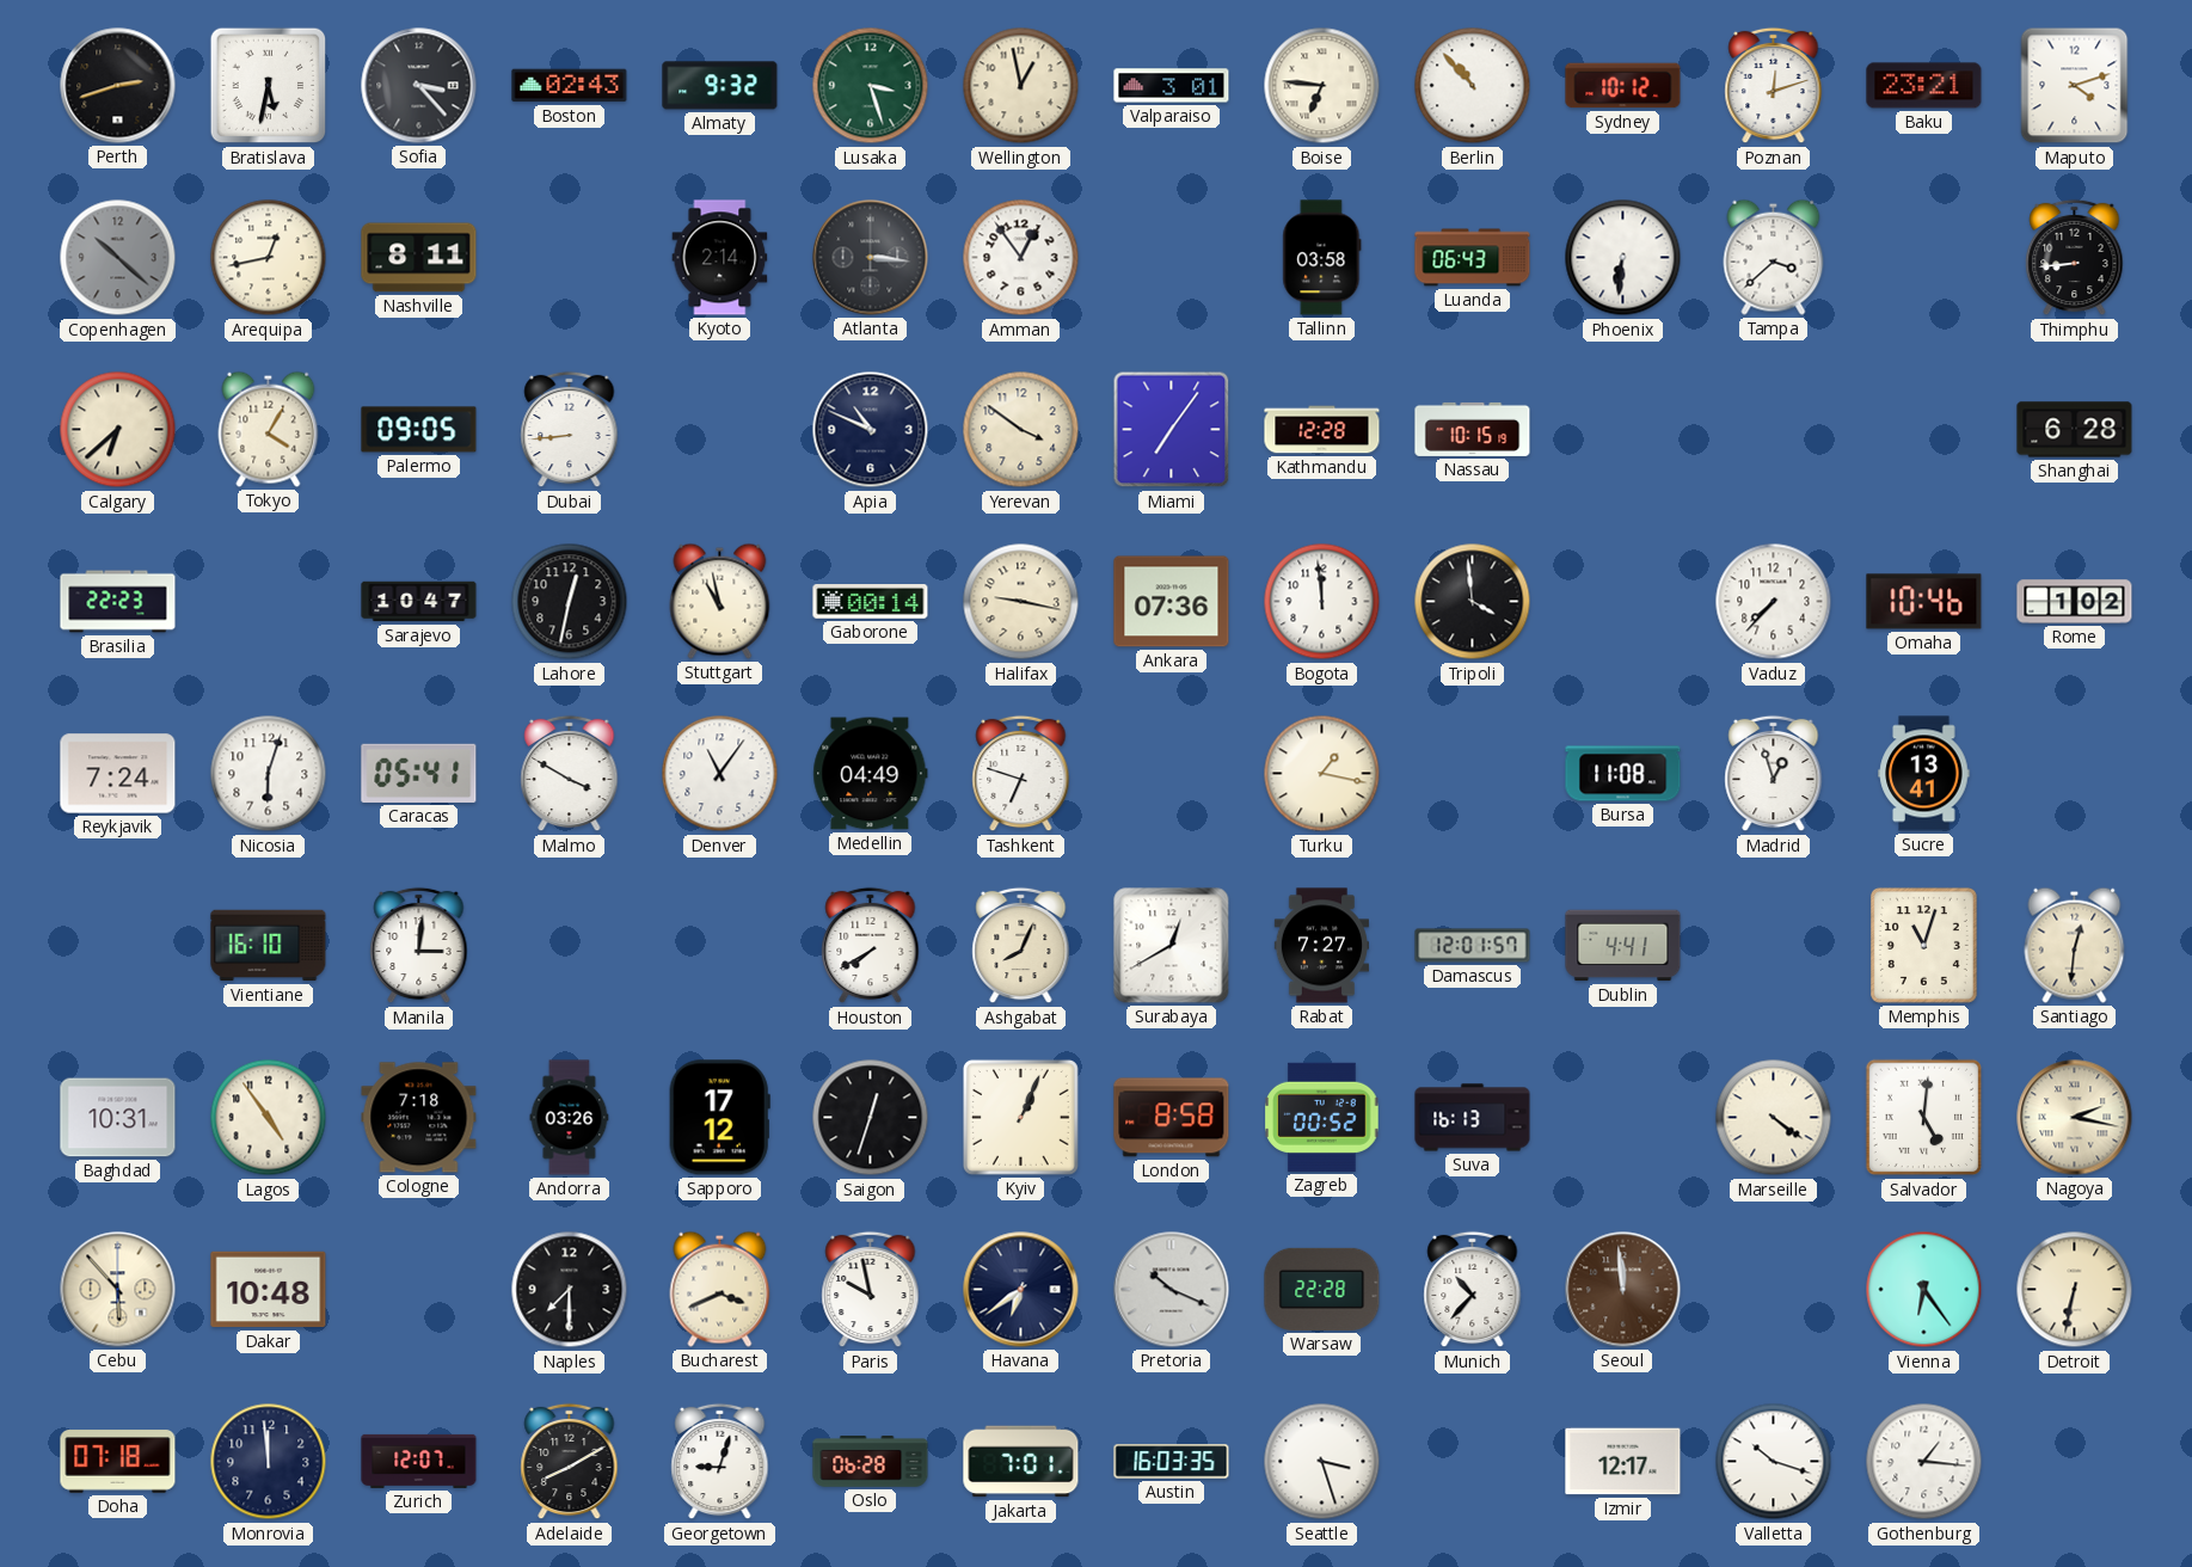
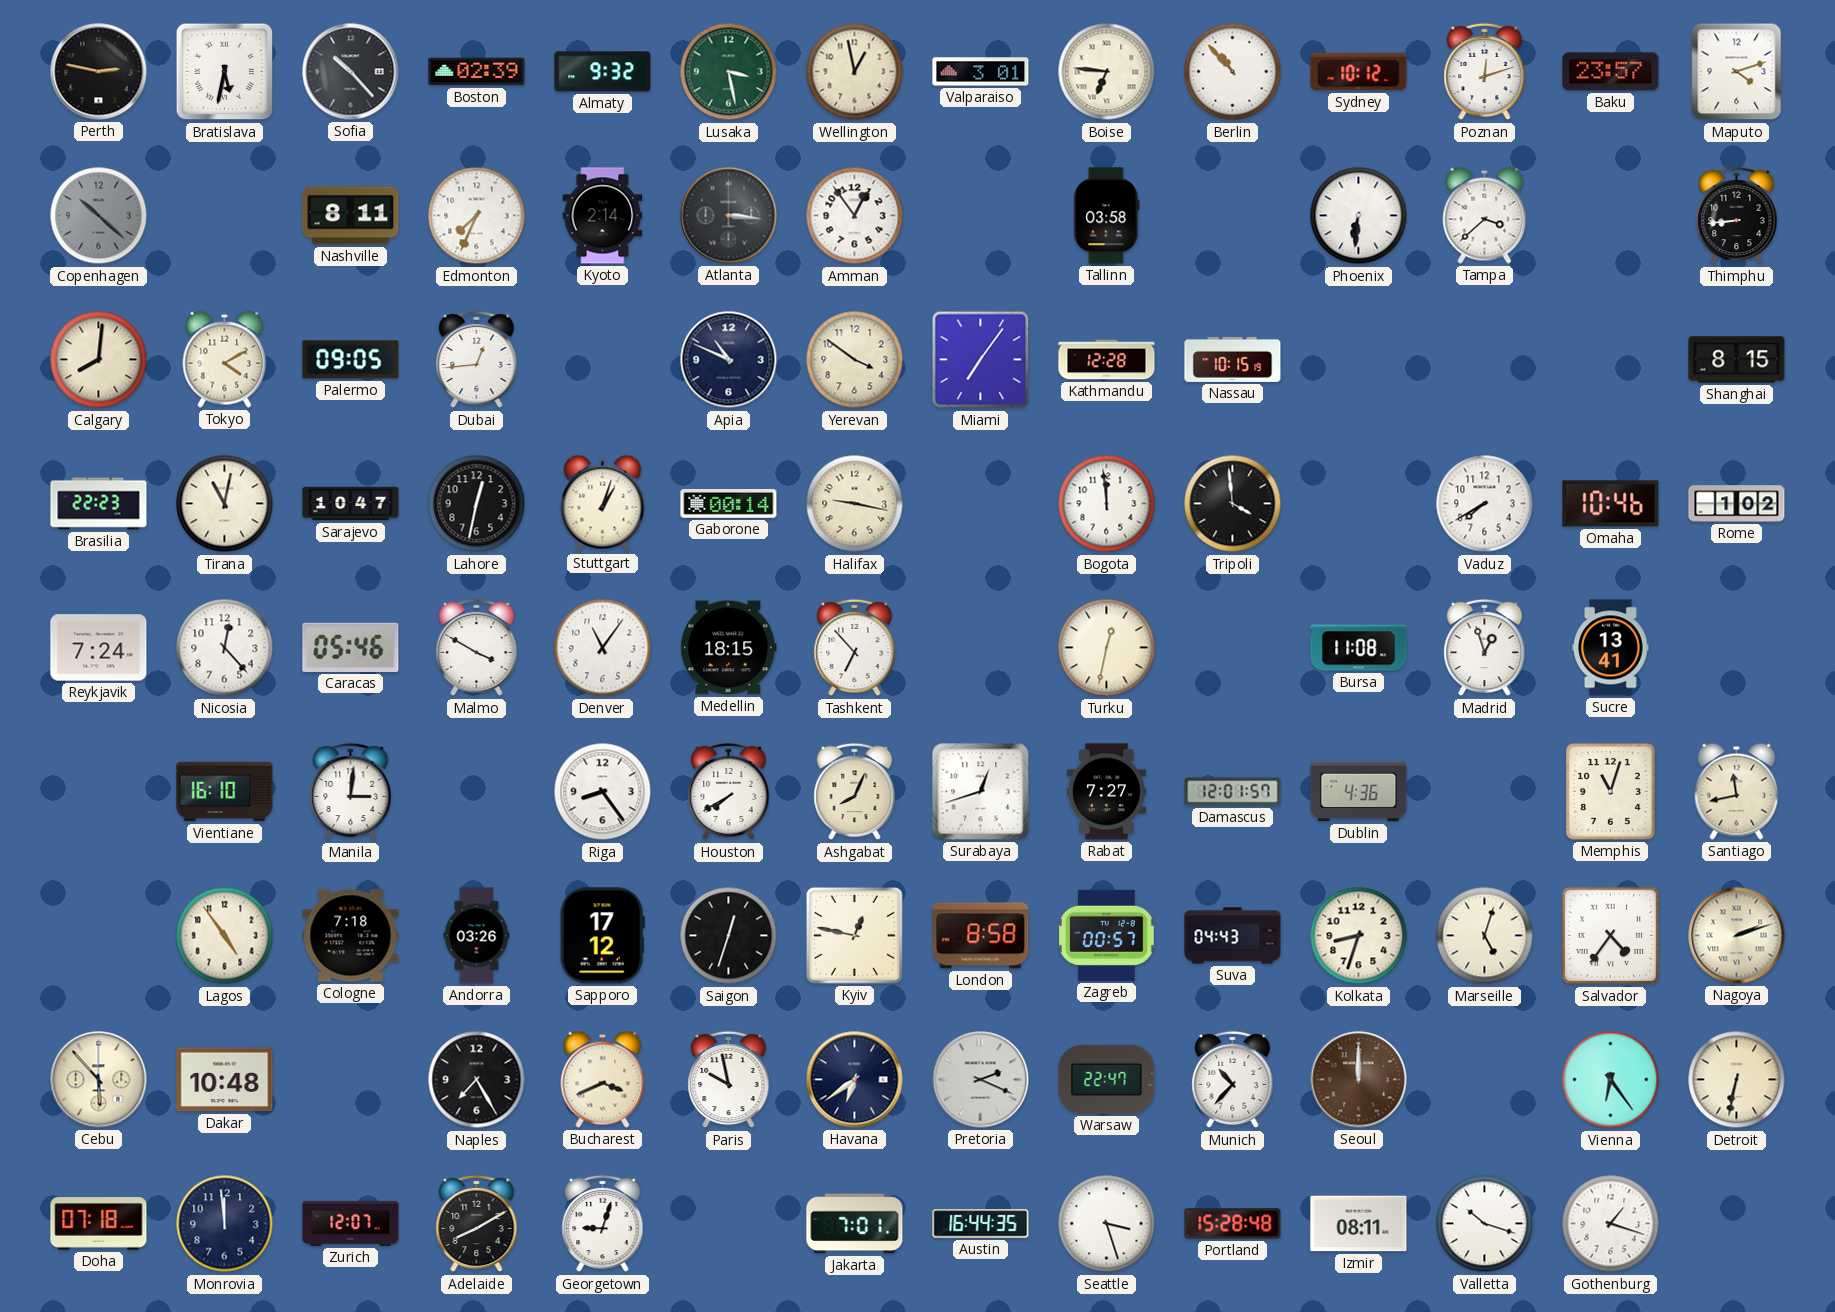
Perth: 2:42 -> 2:47 (99, 72)
Sofia: 3:23 -> 10:23 (351, 72)
Boston: 02:43 -> 02:39 (477, 72)
Lusaka: 3:27 -> 3:28 (729, 72)
Baku: 23:21 -> 23:57 (1611, 72)
Arequipa: 12:43 -> none (269, 258)
Edmonton: none -> 7:34 (477, 216)
Luanda: 06:43 -> none (1473, 258)
Calgary: 6:38 -> 8:01 (99, 360)
Tokyo: 4:05 -> 4:10 (225, 359)
Dubai: 8:44 -> 12:44 (477, 360)
Shanghai: 6:28 -> 8:15 (1737, 360)
Tirana: none -> 11:02 (225, 504)
Stuttgart: 10:58 -> 1:03 (603, 503)
Ankara: 07:36 -> none (1172, 602)
Vaduz: 7:37 -> 7:40 (1485, 504)
Nicosia: 6:03 -> 12:23 (225, 648)
Caracas: 05:41 -> 05:46 (351, 647)
Medellin: 04:49 -> 18:15 (729, 648)
Tashkent: 6:48 -> 6:53 (855, 648)
Turku: 1:17 -> 12:32 (1107, 648)
Riga: none -> 8:24 (603, 792)
Surabaya: 12:40 -> 12:42 (981, 792)
Dublin: 4:41 -> 4:36 (1359, 792)
Santiago: 12:31 -> 11:43 (1737, 791)
Baghdad: 10:31 -> none (118, 1118)
Kyiv: 1:04 -> 12:47 (854, 935)
Zagreb: 00:52 -> 00:57 (1107, 935)
Suva: 16:13 -> 04:43 (1233, 936)
Kolkata: none -> 8:33 (1359, 936)
Marseille: 4:21 -> 5:03 (1485, 936)
Salvador: 5:01 -> 4:36 (1611, 936)
Nagoya: 2:17 -> 2:12 (1737, 936)
Naples: 7:30 -> 7:25 (477, 1080)
Pretoria: 10:19 -> 2:19 (981, 1080)
Warsaw: 22:28 -> 22:47 (1107, 1079)
Seoul: 11:59 -> 12:00 (1359, 1080)
Oslo: 06:28 -> none (871, 1462)
Austin: 16:03 -> 16:44 (981, 1224)
Portland: none -> 15:28 (1233, 1224)
Izmir: 12:17 -> 08:11 (1359, 1224)
Gothenburg: 1:16 -> 1:18 (1611, 1224)
